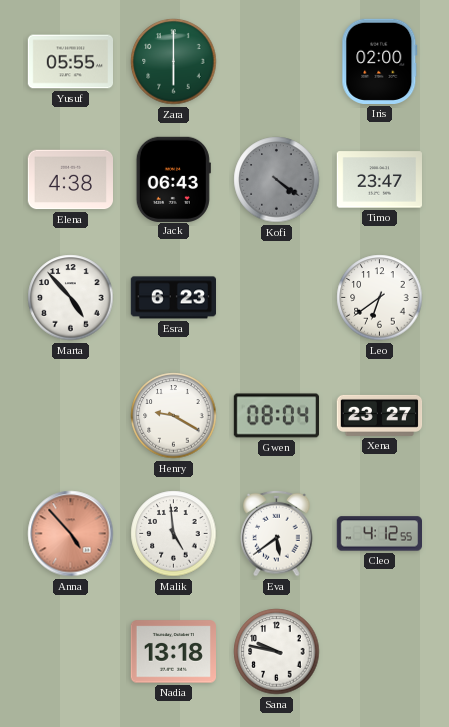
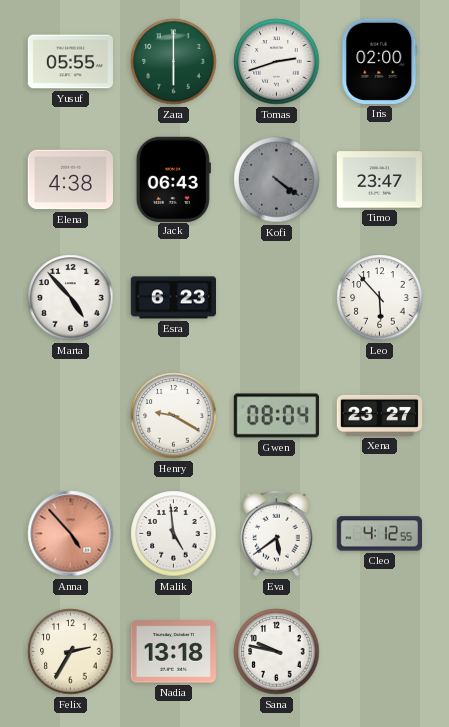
Tomas: none -> 2:42 (277, 62)
Leo: 6:39 -> 5:53 (380, 298)
Felix: none -> 2:35 (71, 652)
